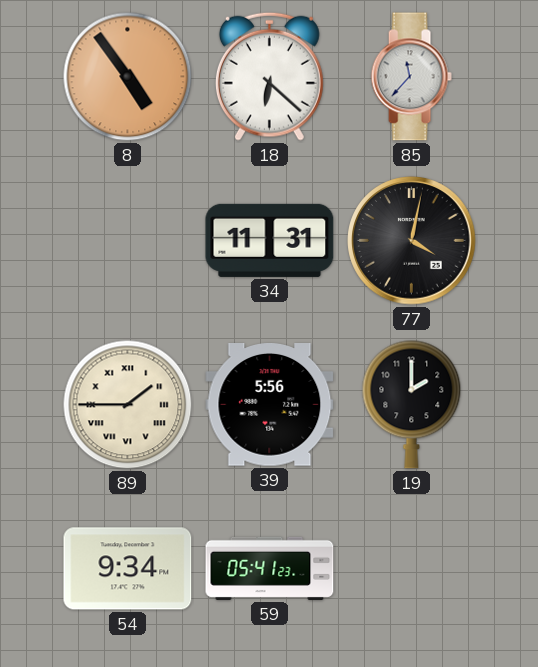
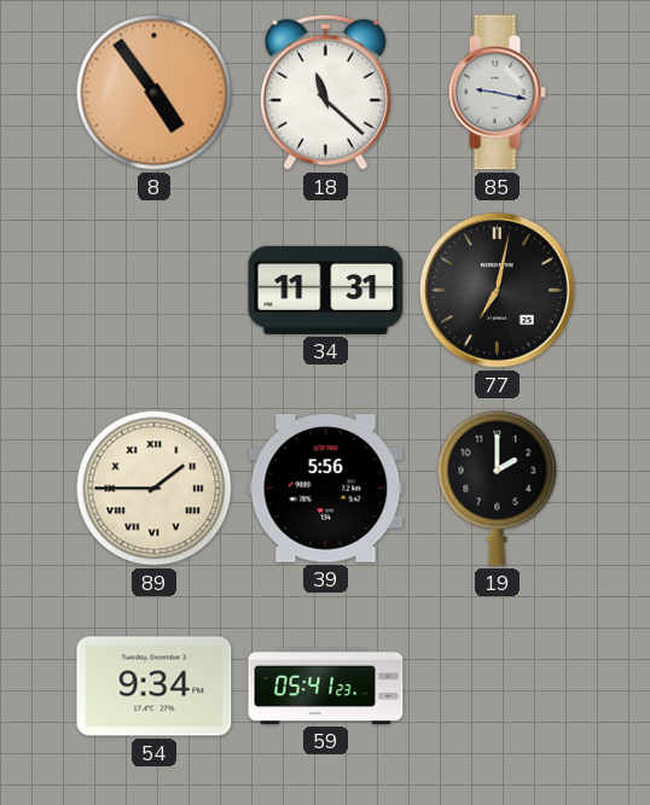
18: 6:22 -> 11:22 (325, 92)
85: 11:37 -> 9:17 (497, 93)
77: 4:02 -> 7:02 (498, 291)
